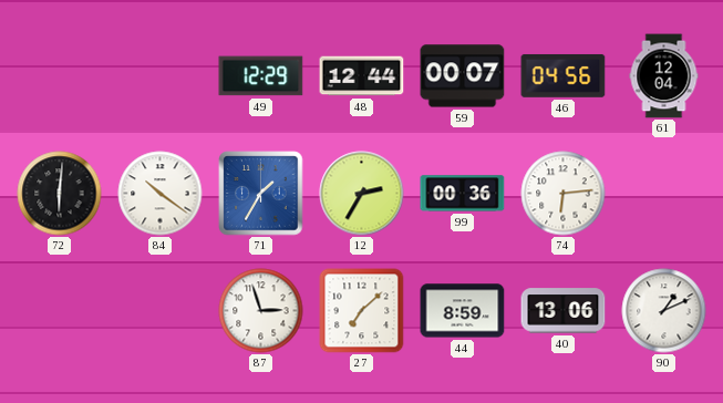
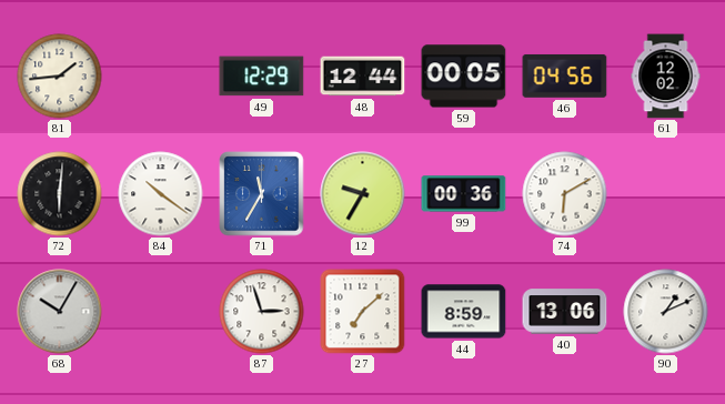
81: none -> 1:44 (60, 77)
59: 00:07 -> 00:05 (464, 77)
61: 12:04 -> 12:02 (666, 77)
71: 1:35 -> 11:35 (262, 194)
12: 2:35 -> 9:35 (363, 194)
74: 6:14 -> 6:10 (565, 194)
68: none -> 10:05 (60, 312)
